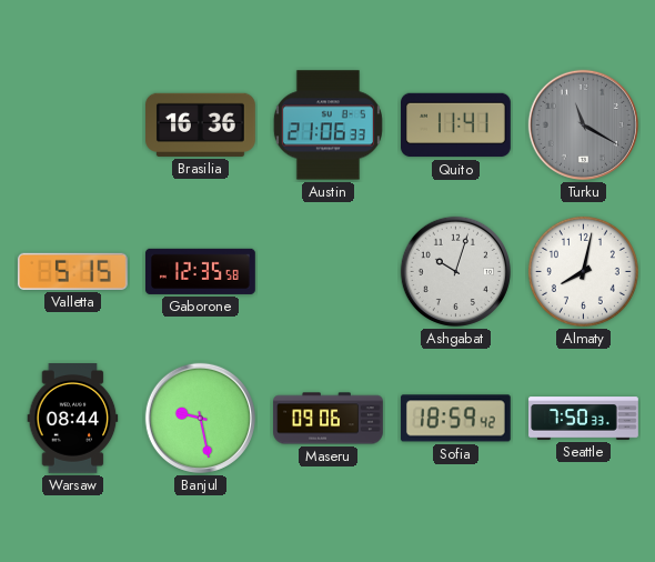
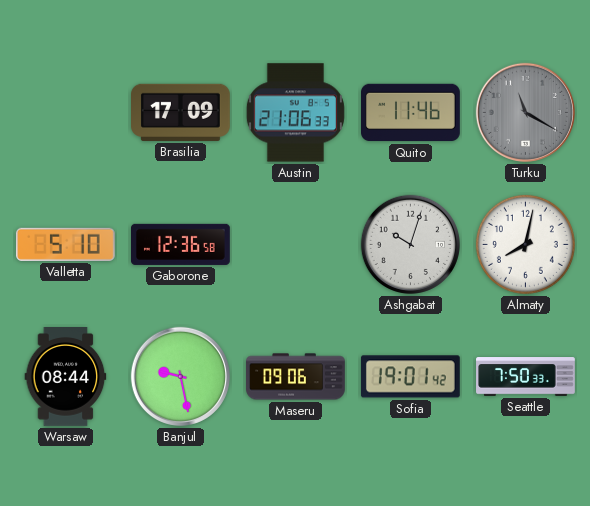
Brasilia: 16:36 -> 17:09 (181, 112)
Quito: 11:41 -> 11:46 (411, 113)
Valletta: 5:15 -> 5:10 (65, 244)
Gaborone: 12:35 -> 12:36 (181, 244)
Sofia: 18:59 -> 19:01 (410, 377)
